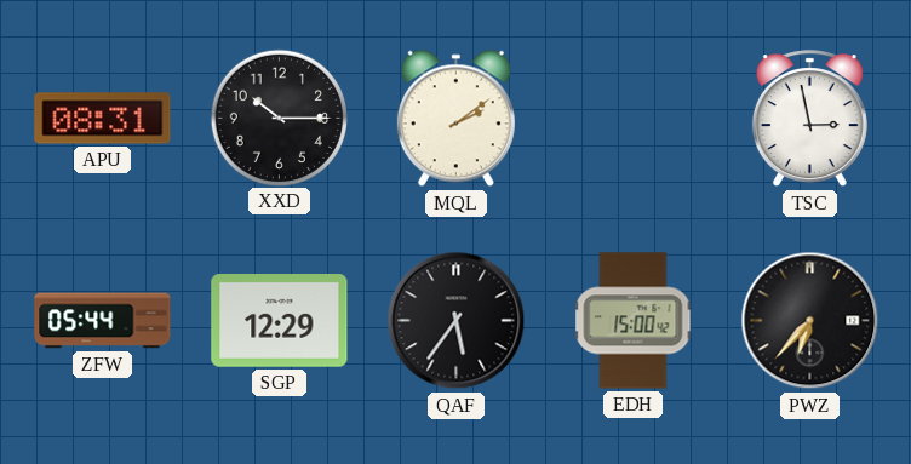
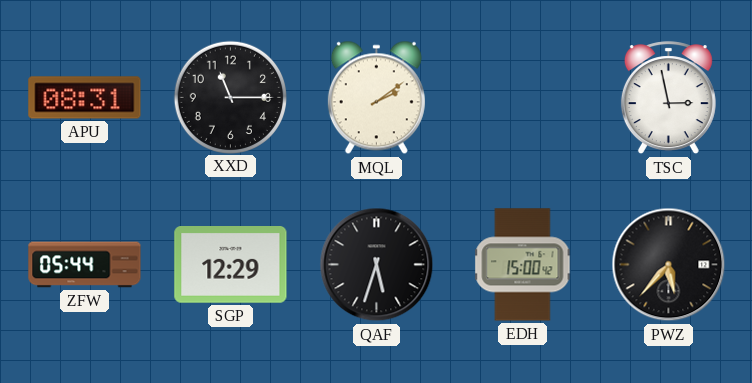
XXD: 10:15 -> 11:15 (230, 97)
QAF: 5:36 -> 5:33 (377, 265)
PWZ: 6:37 -> 5:37 (669, 265)
